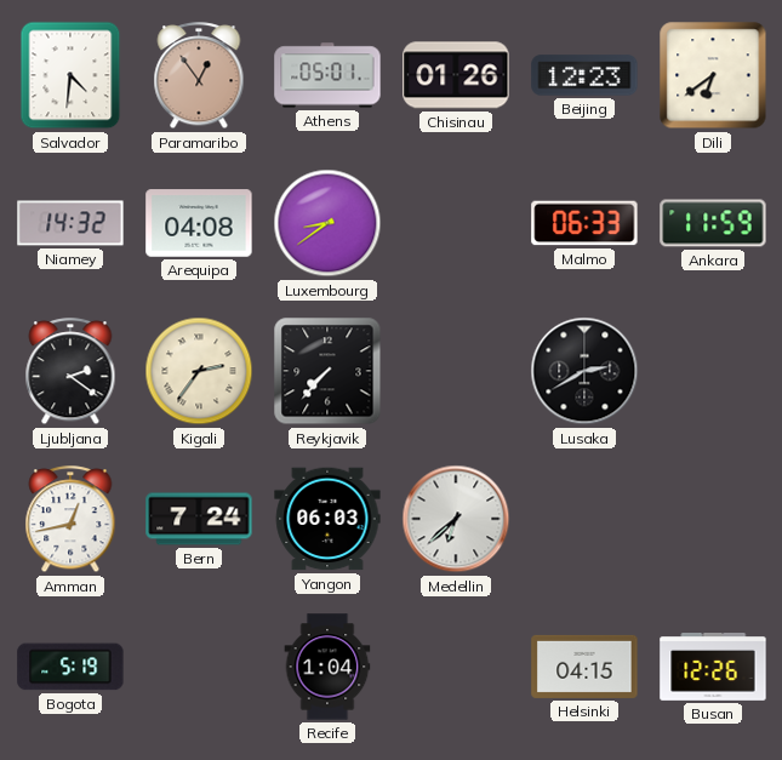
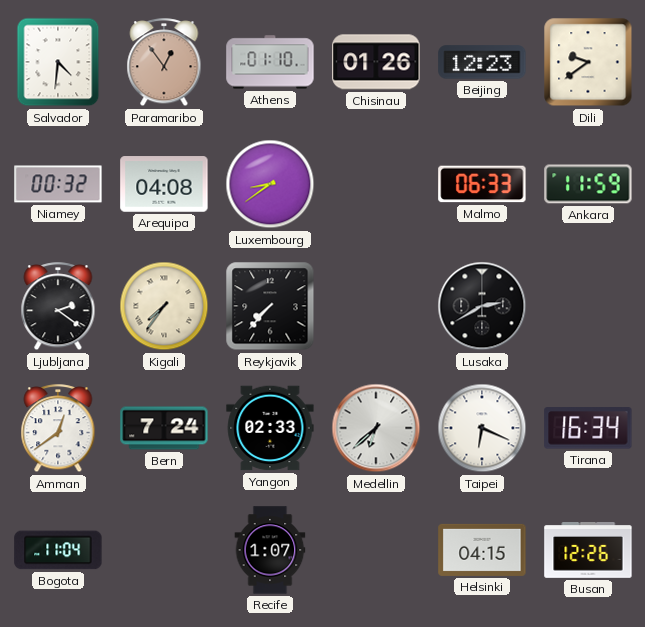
Athens: 05:01 -> 01:10 (270, 62)
Dili: 6:39 -> 9:39 (588, 62)
Niamey: 14:32 -> 00:32 (58, 184)
Kigali: 2:36 -> 7:36 (164, 306)
Amman: 12:43 -> 12:39 (58, 429)
Yangon: 06:03 -> 02:33 (270, 428)
Taipei: none -> 6:19 (482, 428)
Tirana: none -> 16:34 (588, 428)
Bogota: 5:19 -> 11:04 (58, 550)
Recife: 1:04 -> 1:07 (270, 550)
